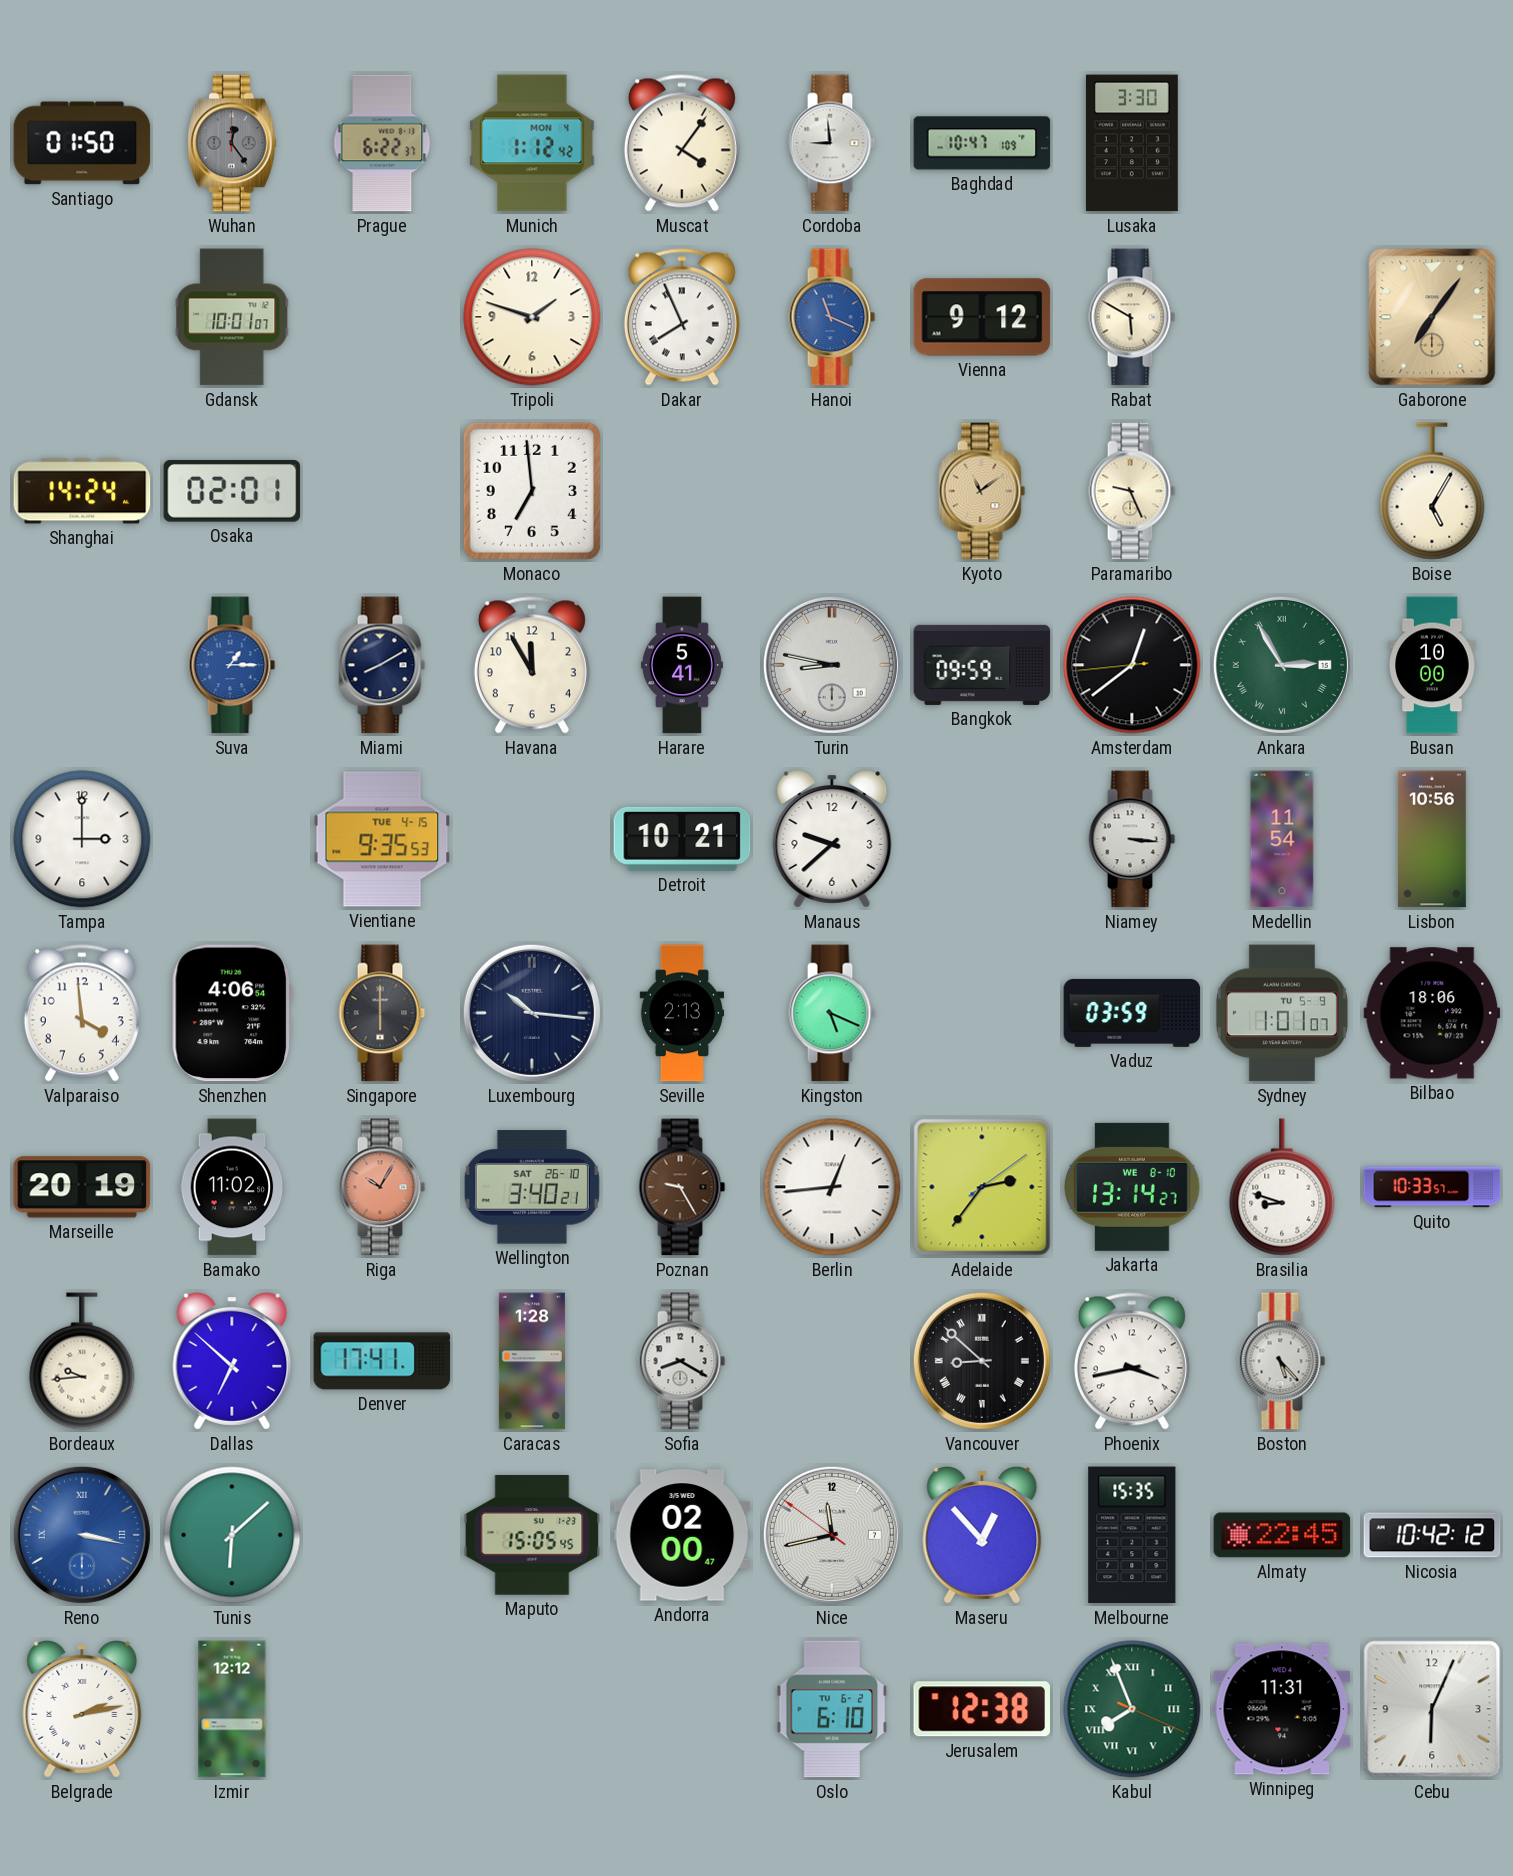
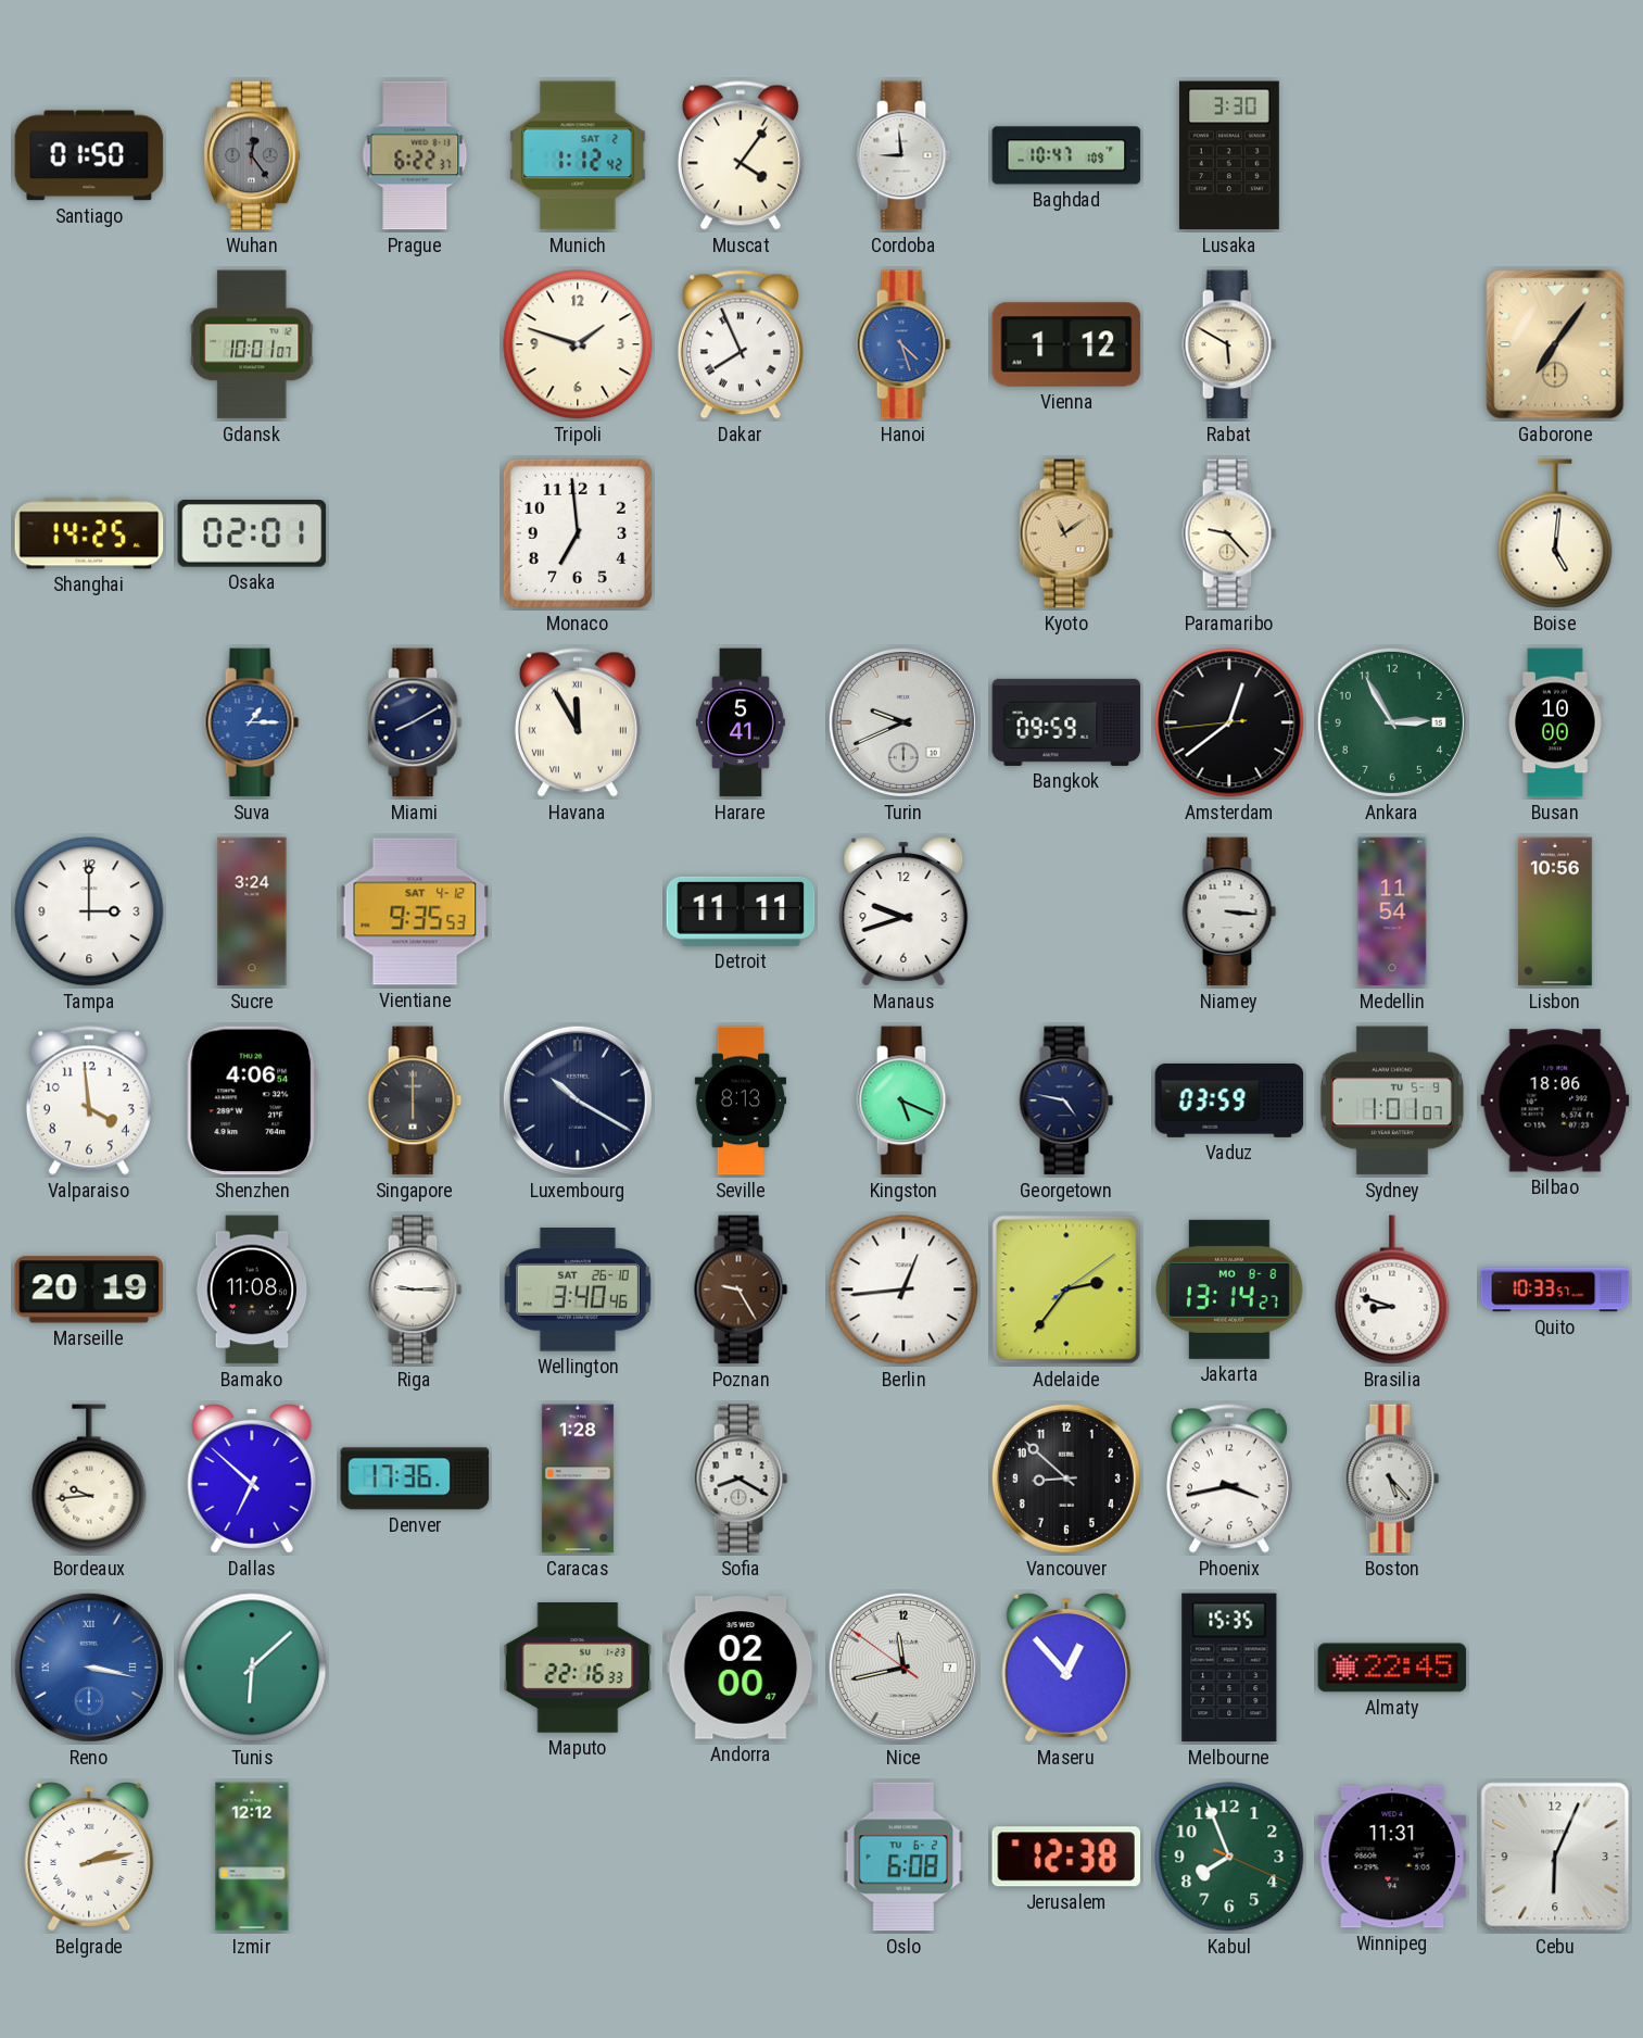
Munich date: MON 4 -> SAT 2 (578, 155)
Hanoi: 11:19 -> 4:27 (903, 344)
Vienna: 9:12 -> 1:12 (1066, 344)
Shanghai: 14:24 -> 14:25 (89, 533)
Paramaribo: 9:26 -> 9:23 (1229, 533)
Boise: 5:05 -> 5:01 (1555, 533)
Havana numerals: Arabic -> Roman (578, 722)
Turin: 8:47 -> 9:41 (903, 722)
Ankara numerals: Roman -> Arabic (1392, 722)
Sucre: none -> 3:24 (252, 911)
Vientiane date: TUE 4-15 -> SAT 4-12 (415, 911)
Detroit: 10:21 -> 11:11 (741, 911)
Manaus: 9:38 -> 9:42 (903, 913)
Luxembourg: 10:16 -> 10:20 (578, 1100)
Seville: 2:13 -> 8:13 (741, 1100)
Georgetown: none -> 4:47 (1066, 1100)
Bamako: 11:02 -> 11:08 (252, 1290)
Riga: 10:05 -> 9:15 (415, 1290)
Riga dial: salmon -> white (415, 1290)
Wellington: 3:40:21 -> 3:40:46 (578, 1290)
Jakarta date: WE 8-10 -> MO 8-8 (1230, 1290)
Denver: 17:41 -> 17:36 (415, 1479)
Vancouver numerals: Roman -> Arabic (1066, 1479)
Maputo: 15:05 -> 22:16 (578, 1669)
Nicosia: 10:42 -> none (1432, 1535)
Oslo: 6:10 -> 6:08 (903, 1857)
Kabul numerals: Roman -> Arabic (1229, 1857)
